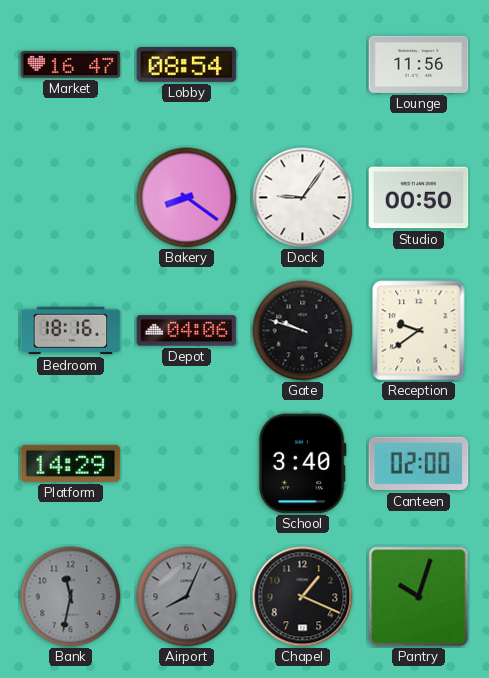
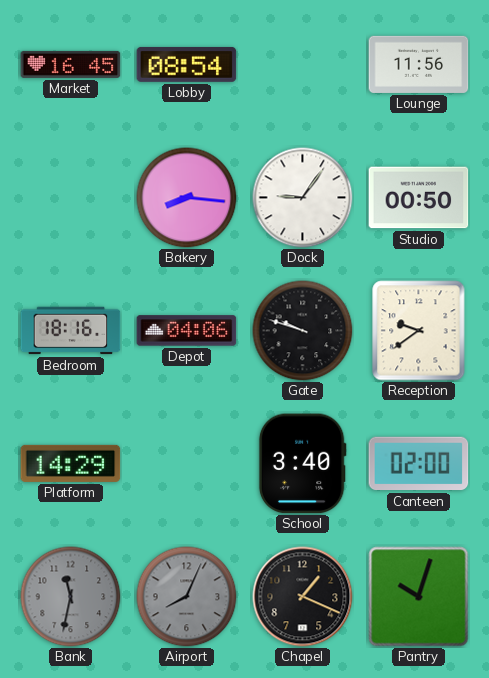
Market: 16:47 -> 16:45 (71, 64)
Bakery: 8:21 -> 8:16 (187, 198)
